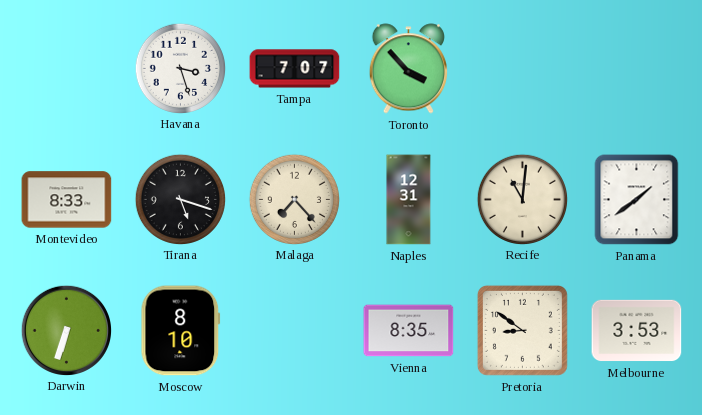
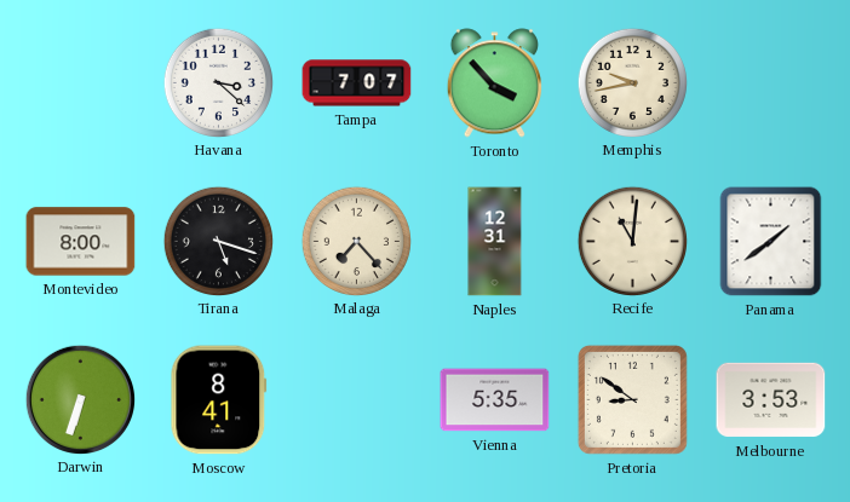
Havana: 3:27 -> 3:22 (218, 82)
Memphis: none -> 9:43 (632, 82)
Montevideo: 8:33 -> 8:00 (81, 242)
Moscow: 8:10 -> 8:41 (219, 400)
Vienna: 8:35 -> 5:35 (495, 400)
